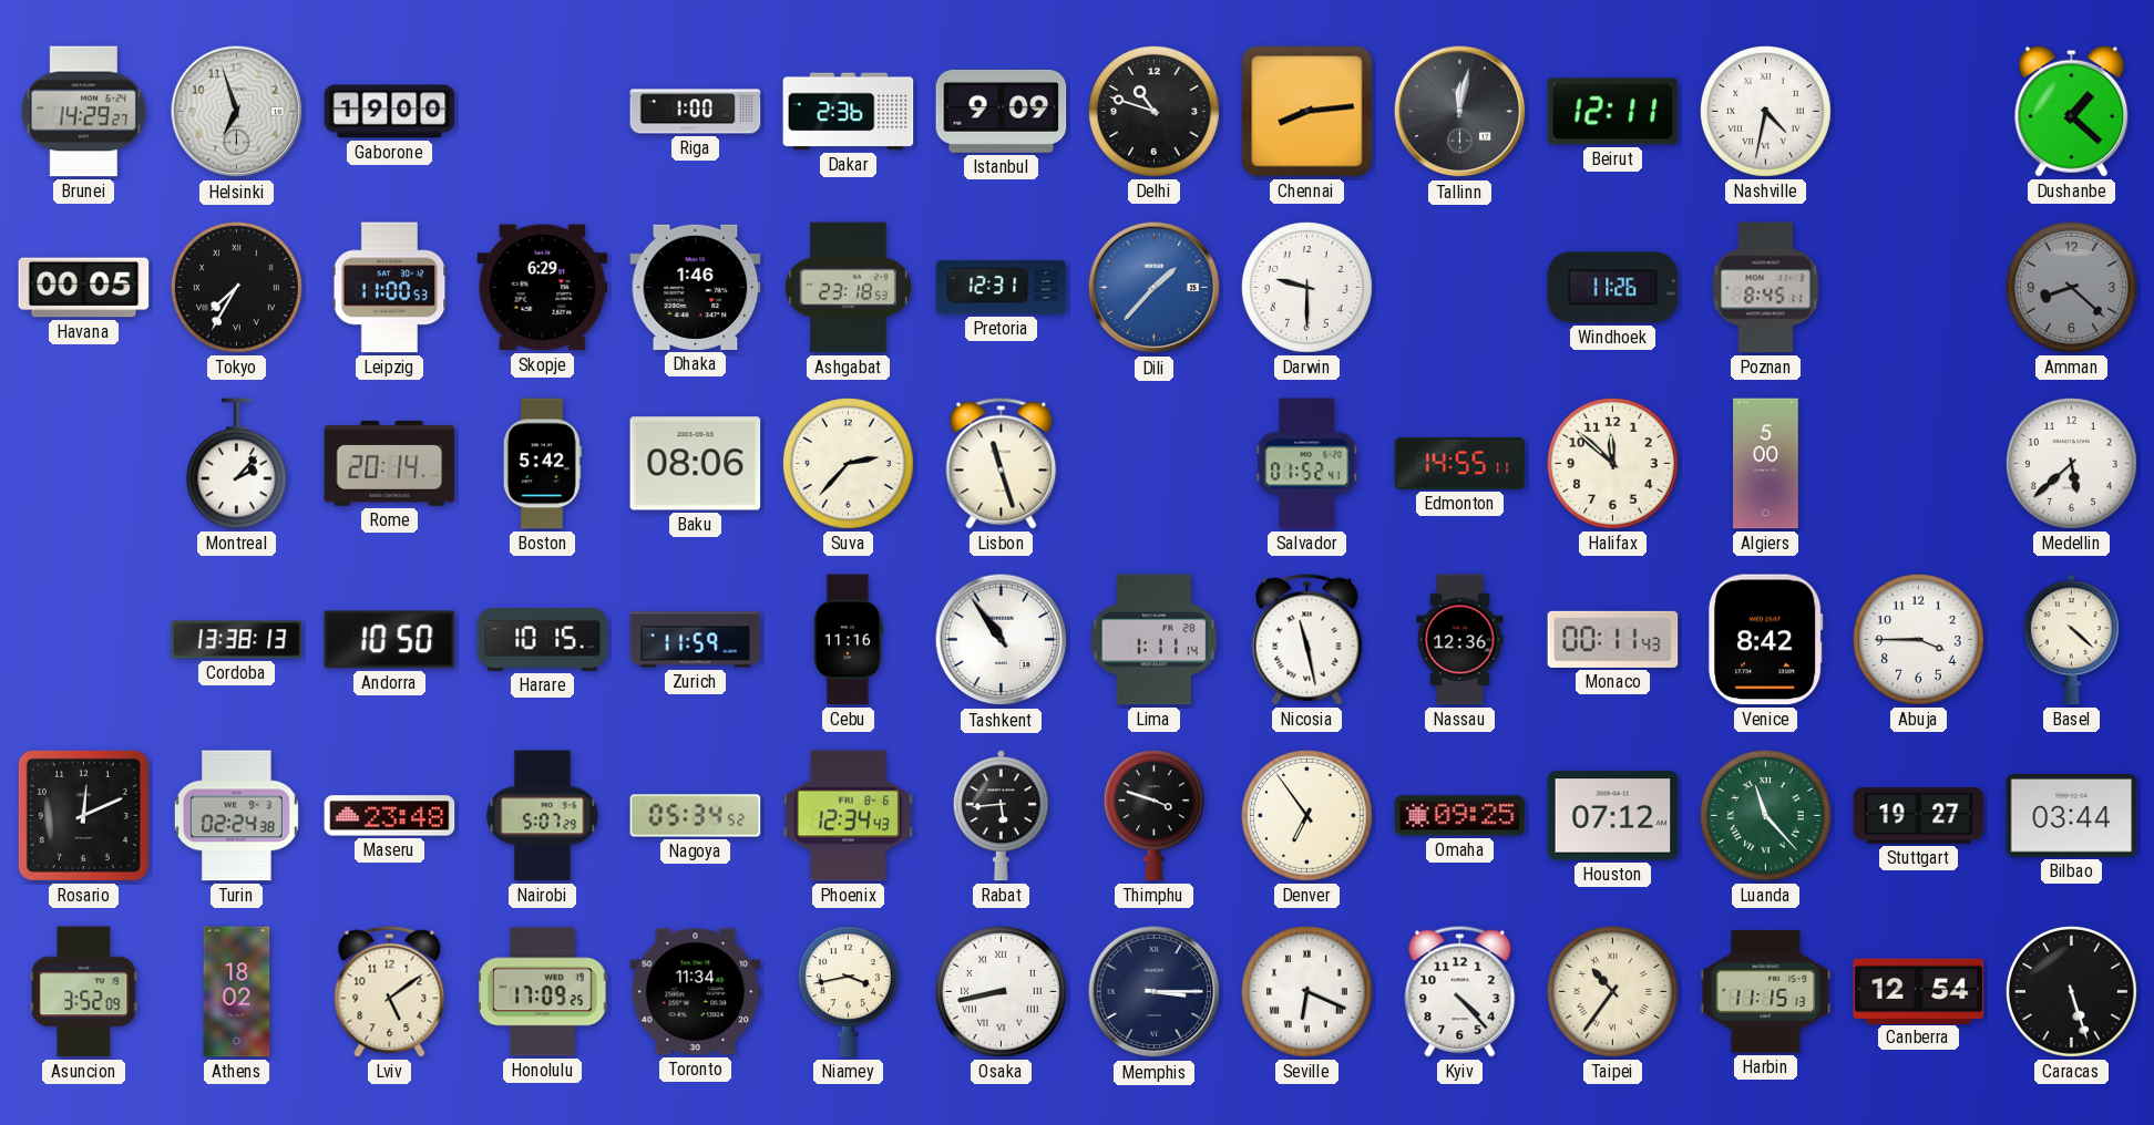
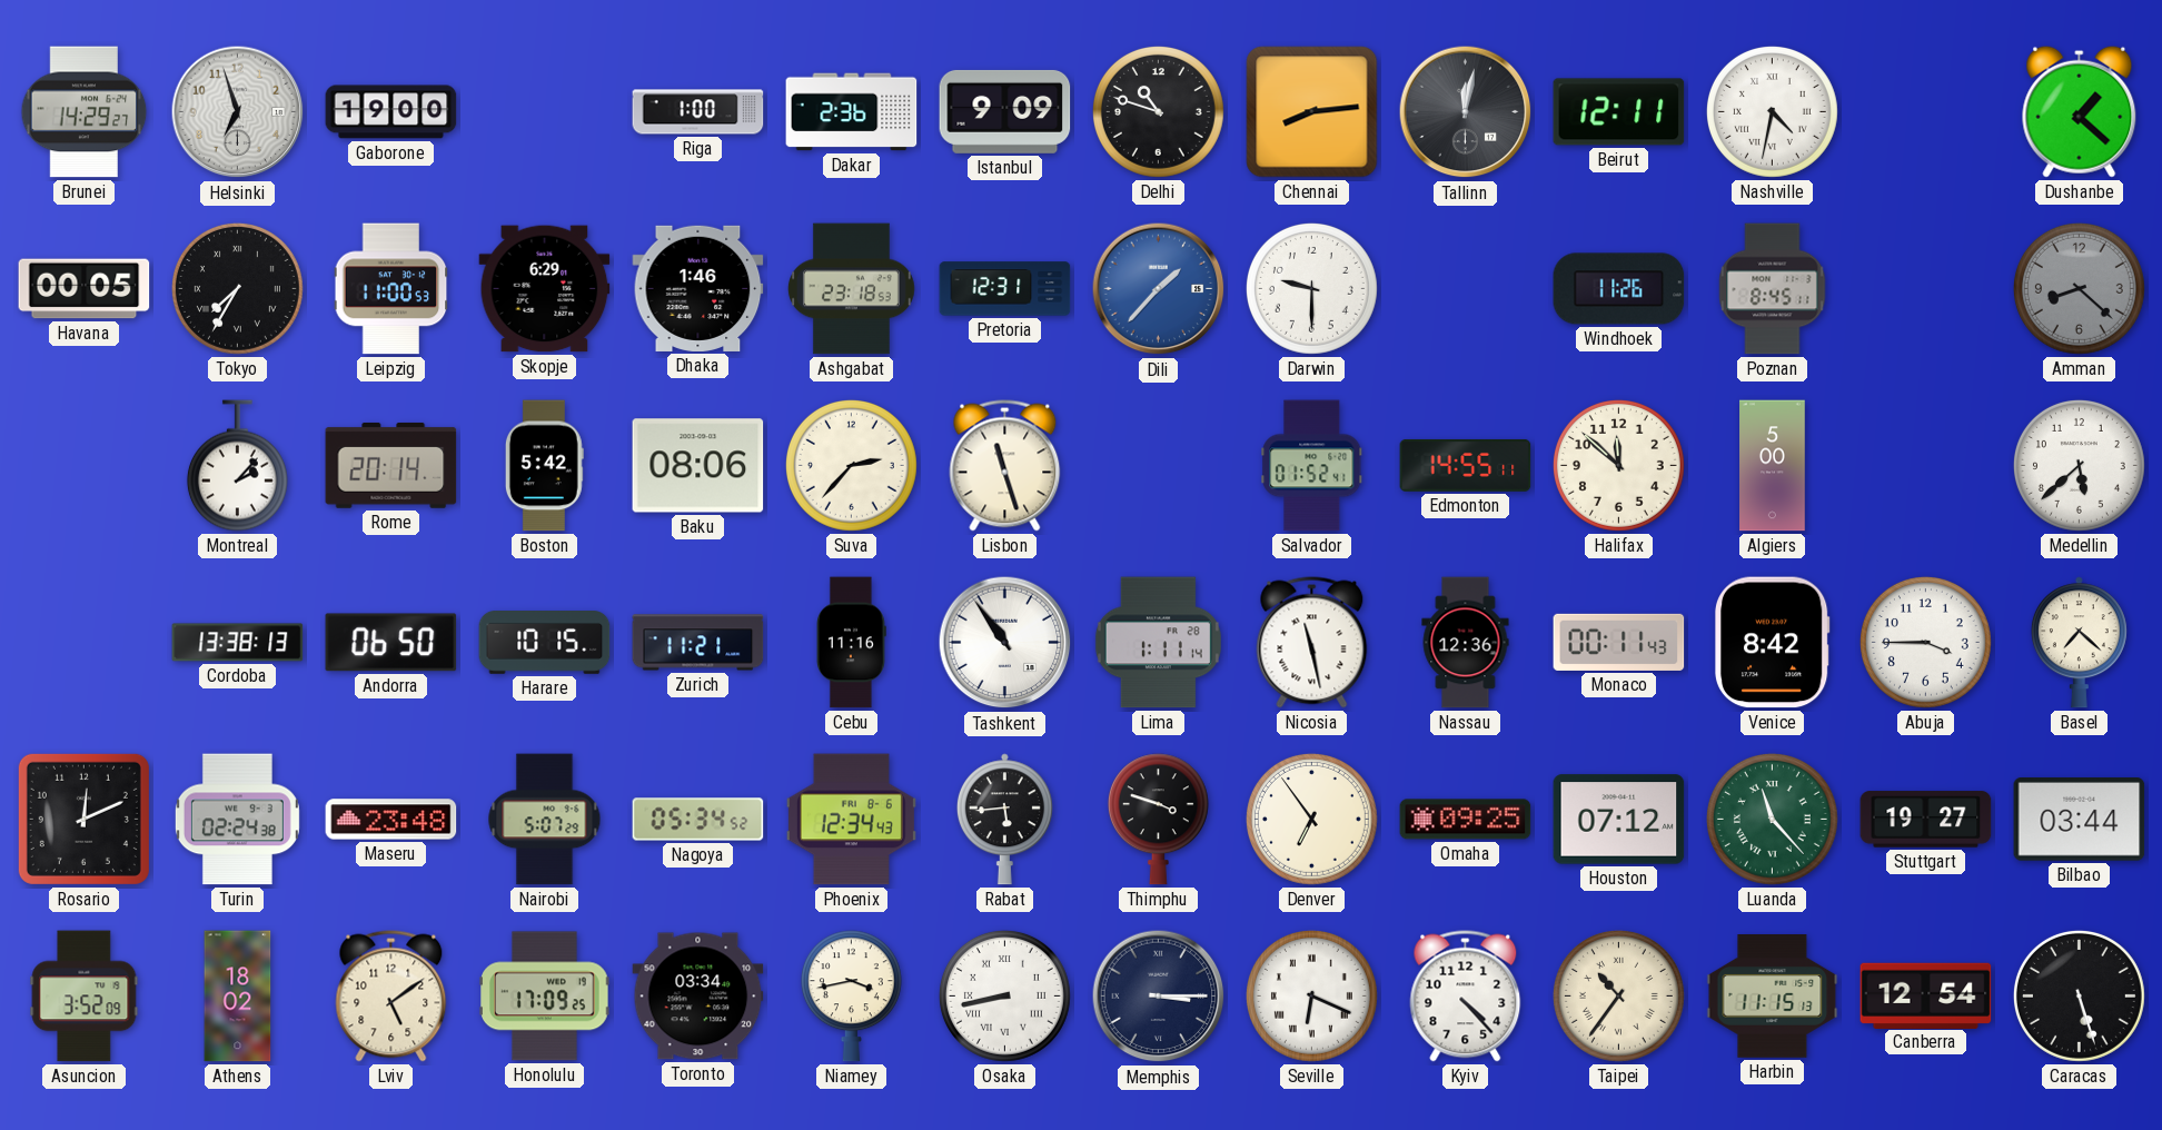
Andorra: 10:50 -> 06:50 (391, 643)
Zurich: 11:59 -> 11:21 (698, 643)
Basel: 4:22 -> 7:22 (2079, 643)
Toronto: 11:34 -> 03:34 (698, 997)
